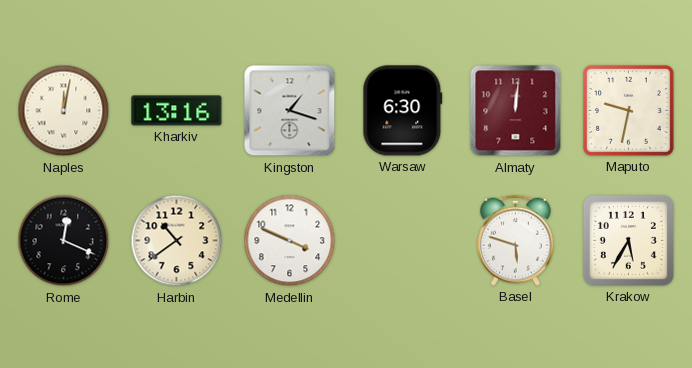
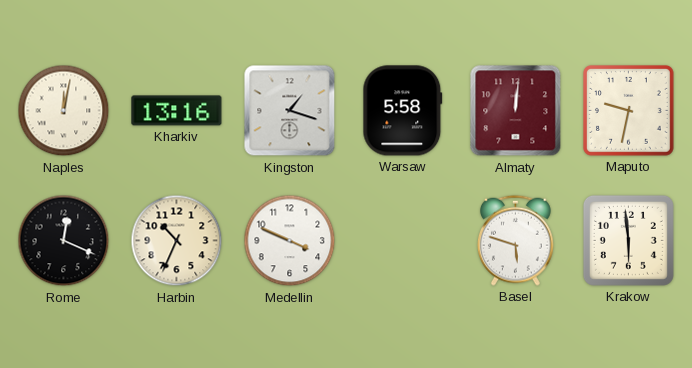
Warsaw: 6:30 -> 5:58 (403, 111)
Harbin: 10:39 -> 10:34 (177, 241)
Krakow: 5:35 -> 5:59 (628, 240)
